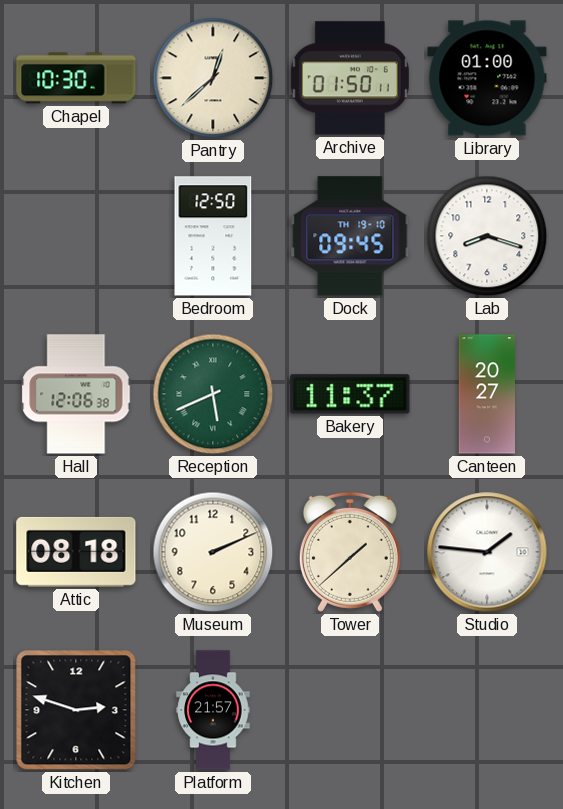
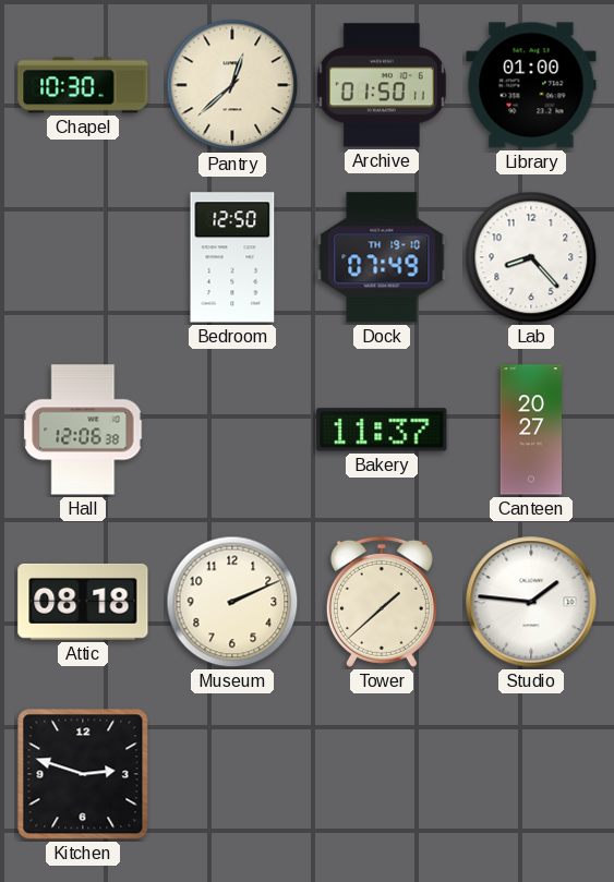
Dock: 09:45 -> 07:49 (382, 257)
Lab: 8:18 -> 8:23 (531, 257)
Reception: 5:41 -> none (213, 394)
Platform: 21:57 -> none (213, 710)
